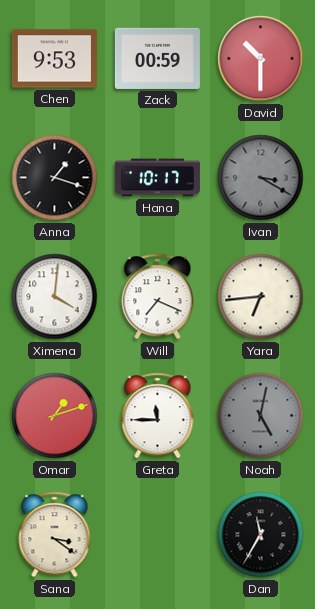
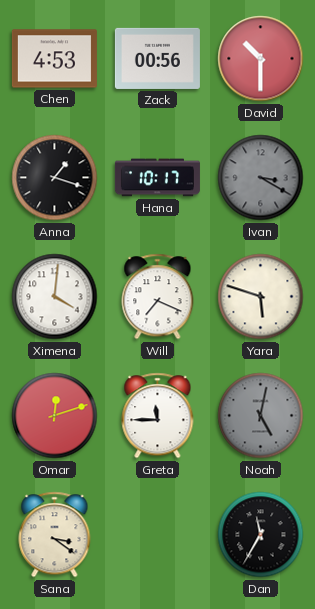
Chen: 9:53 -> 4:53 (54, 59)
Zack: 00:59 -> 00:56 (157, 58)
Yara: 6:44 -> 5:48 (261, 297)
Omar: 1:12 -> 12:12 (55, 416)
